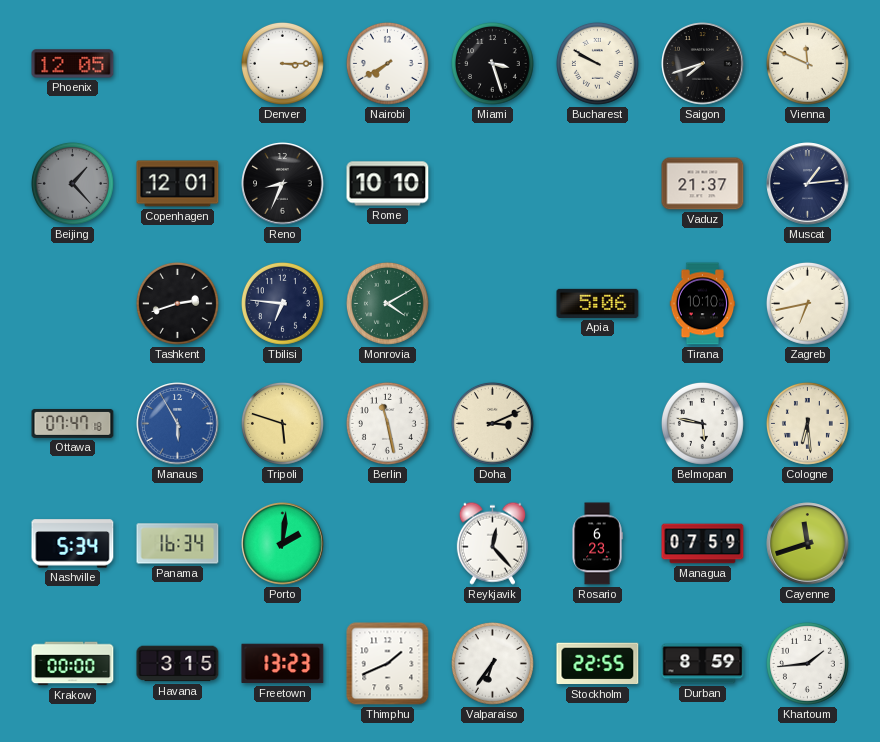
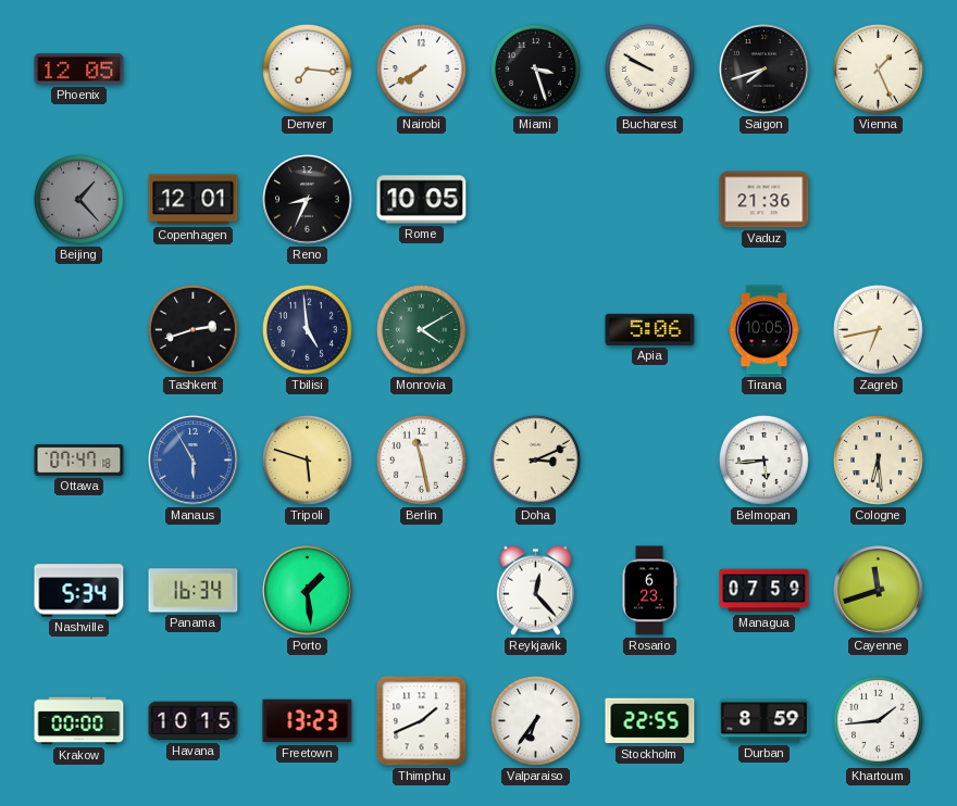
Denver: 3:15 -> 7:16 (307, 68)
Vienna: 11:49 -> 1:26 (878, 68)
Rome: 10:10 -> 10:05 (422, 200)
Vaduz: 21:37 -> 21:36 (765, 200)
Muscat: 1:14 -> none (808, 184)
Tbilisi: 6:46 -> 4:59 (307, 329)
Tirana: 10:10 -> 10:05 (765, 330)
Belmopan: 5:47 -> 5:44 (763, 459)
Porto: 2:01 -> 1:29 (308, 591)
Havana: 3:15 -> 10:15 (194, 721)
